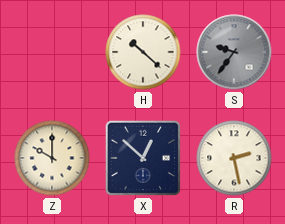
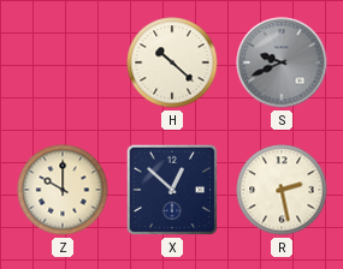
S: 9:36 -> 9:41 (282, 62)
